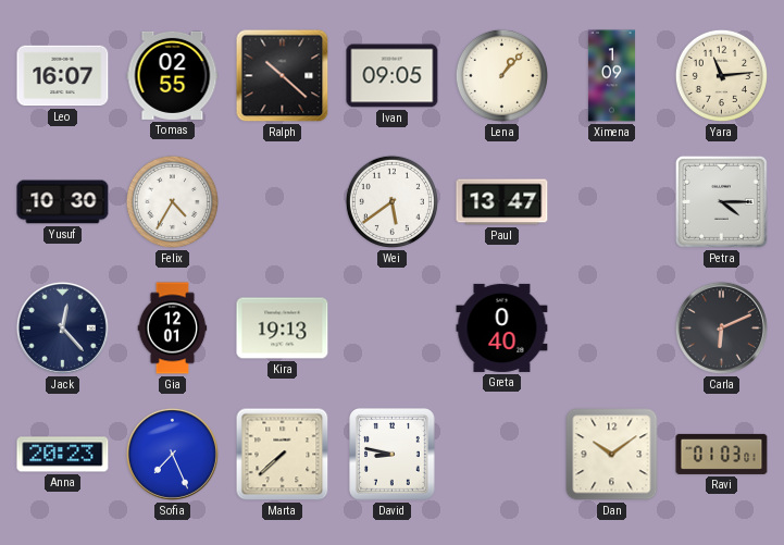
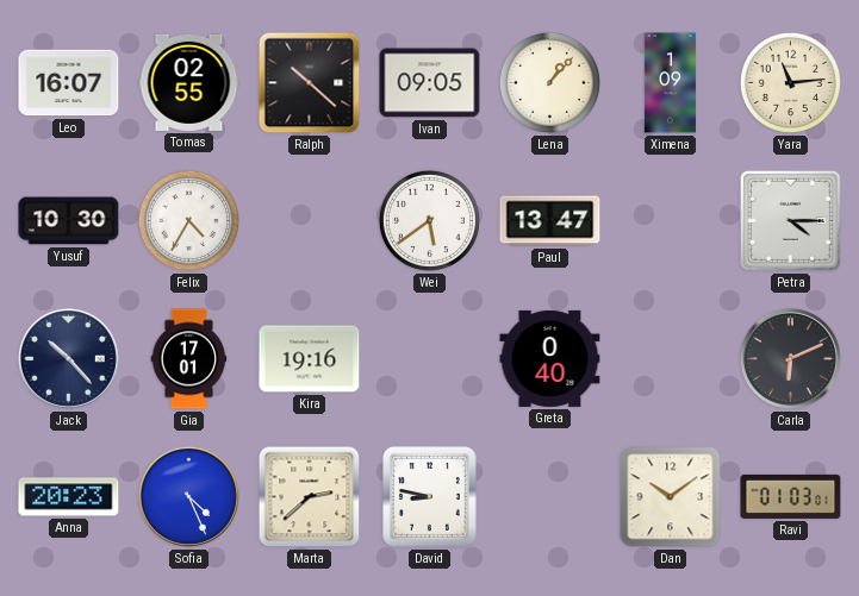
Jack: 12:23 -> 10:23 (68, 358)
Gia: 12:01 -> 17:01 (189, 359)
Kira: 19:13 -> 19:16 (310, 359)
Sofia: 7:26 -> 4:26 (188, 496)
Marta: 7:38 -> 2:38 (310, 497)
